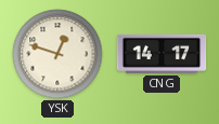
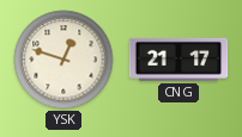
CNG: 14:17 -> 21:17 (179, 60)
